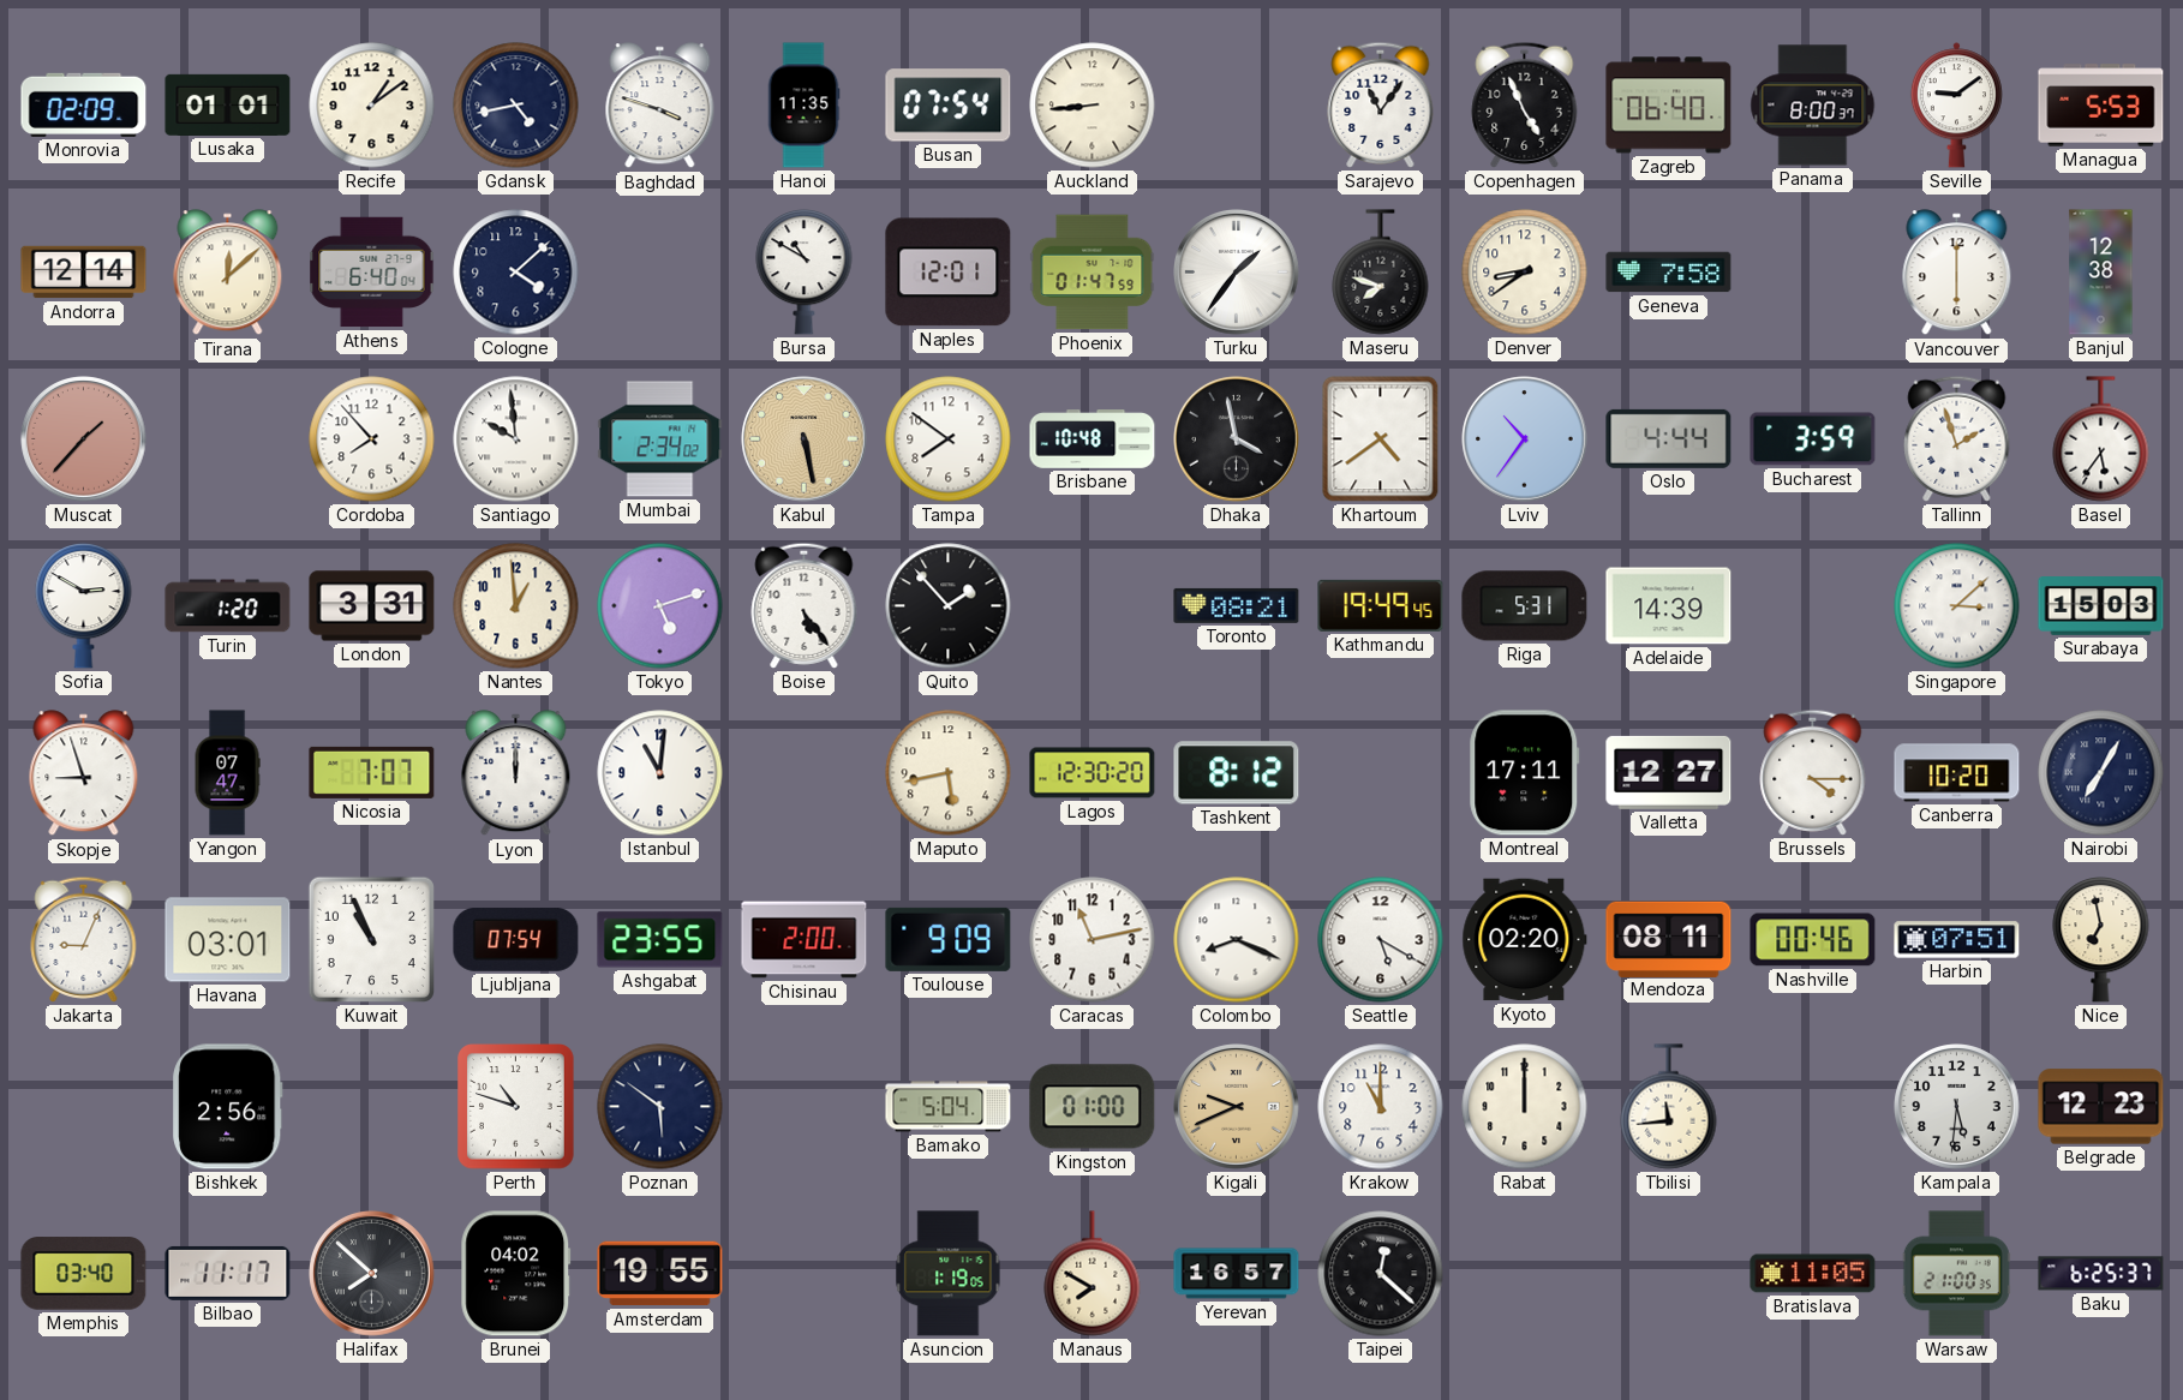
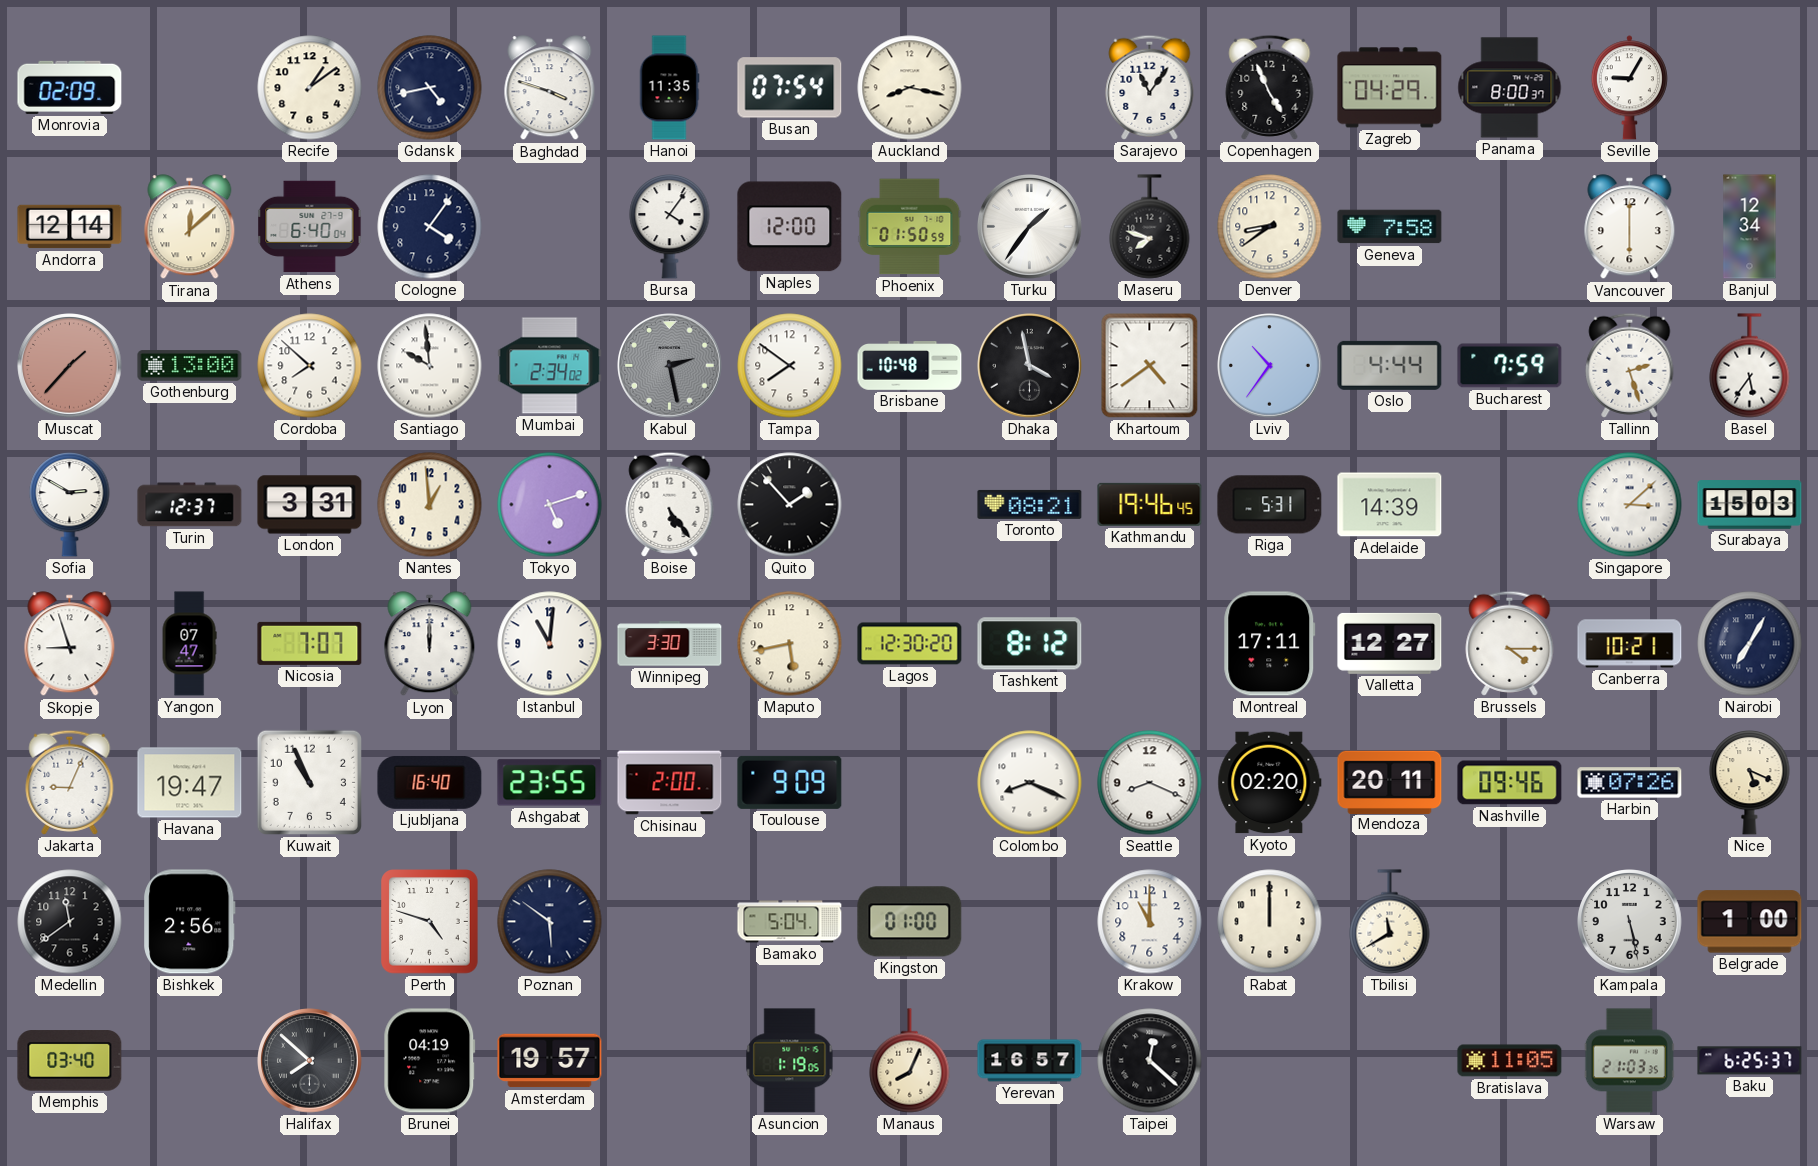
Lusaka: 01:01 -> none (228, 104)
Auckland: 8:44 -> 8:17 (910, 88)
Zagreb: 06:40 -> 04:29 (1390, 88)
Seville: 9:09 -> 9:05 (1629, 88)
Managua: 5:53 -> none (2101, 106)
Cologne: 4:08 -> 4:06 (430, 227)
Bursa: 10:50 -> 4:06 (670, 227)
Naples: 12:01 -> 12:00 (790, 227)
Phoenix: 01:47 -> 01:50 (910, 227)
Banjul: 12:38 -> 12:34 (1750, 227)
Gothenburg: none -> 13:00 (190, 366)
Cordoba: 7:53 -> 7:52 (310, 366)
Kabul: 5:28 -> 2:28 (670, 366)
Kabul dial: champagne -> grey (670, 366)
Bucharest: 3:59 -> 7:59 (1510, 366)
Tallinn: 1:57 -> 2:27 (1630, 365)
Turin: 1:20 -> 12:37 (190, 505)
Kathmandu: 19:49 -> 19:46 (1150, 504)
Winnipeg: none -> 3:30 (670, 644)
Canberra: 10:20 -> 10:21 (1630, 644)
Havana: 03:01 -> 19:47 (190, 783)
Ljubljana: 07:54 -> 16:40 (430, 782)
Caracas: 11:13 -> none (1093, 940)
Seattle: 5:20 -> 8:19 (1150, 783)
Mendoza: 08:11 -> 20:11 (1390, 782)
Nashville: 00:46 -> 09:46 (1510, 783)
Harbin: 07:51 -> 07:26 (1630, 783)
Nice: 6:58 -> 5:19 (1750, 783)
Medellin: none -> 11:39 (70, 922)
Perth: 10:48 -> 4:48 (430, 922)
Kigali: 9:41 -> none (1237, 1107)
Tbilisi: 11:44 -> 11:40 (1390, 922)
Kampala: 5:31 -> 5:28 (1630, 922)
Belgrade: 12:23 -> 1:00 (1750, 922)
Bilbao: 11:17 -> none (228, 1273)
Brunei: 04:02 -> 04:19 (430, 1061)
Amsterdam: 19:55 -> 19:57 (550, 1061)
Manaus: 7:50 -> 8:04 (910, 1061)
Warsaw: 21:00 -> 21:03 (1629, 1061)
